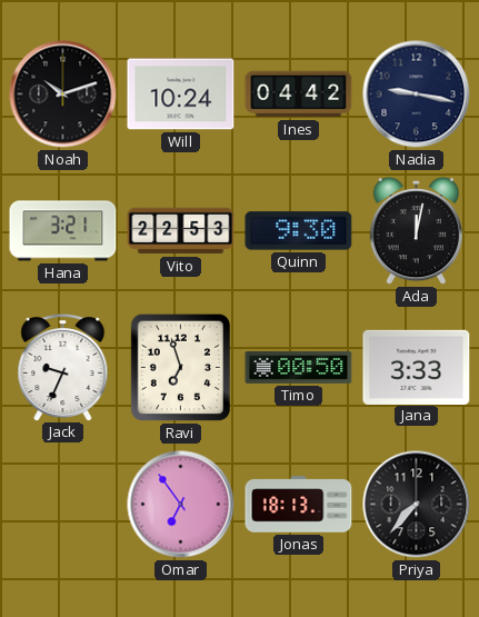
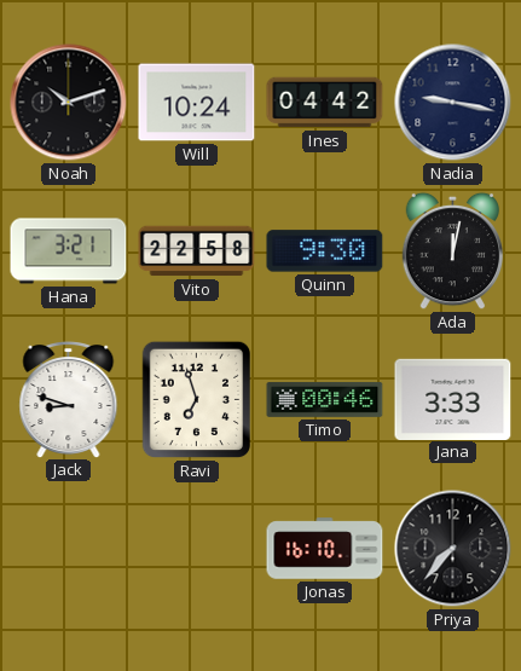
Vito: 22:53 -> 22:58 (197, 251)
Jack: 9:34 -> 8:48 (69, 400)
Timo: 00:50 -> 00:46 (325, 399)
Omar: 6:54 -> none (181, 505)
Jonas: 18:13 -> 16:10 (325, 549)
